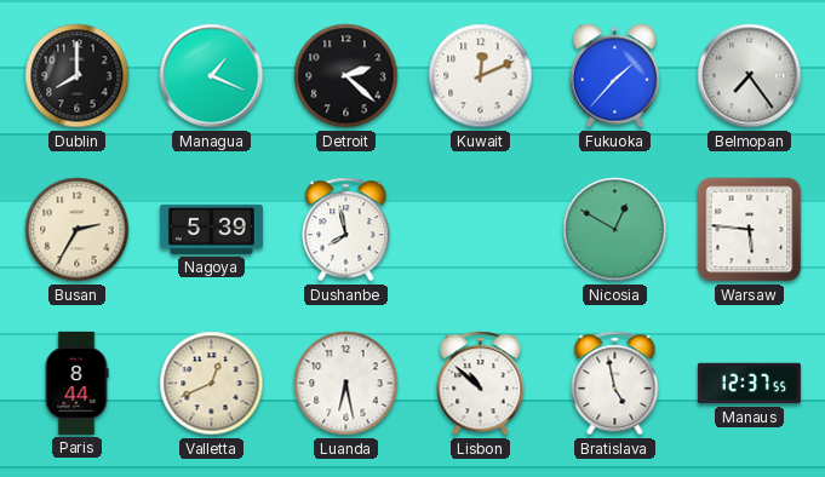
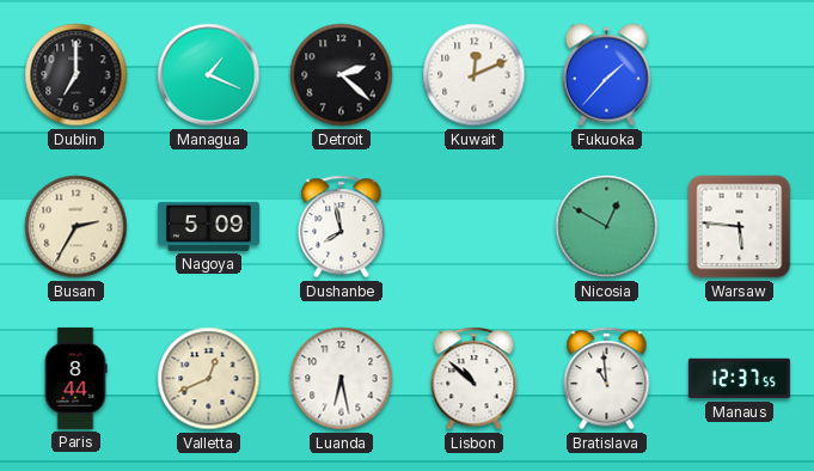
Dublin: 8:00 -> 7:00 (76, 75)
Belmopan: 7:24 -> none (750, 76)
Nagoya: 5:39 -> 5:09 (208, 226)
Bratislava: 4:58 -> 10:59 (607, 379)
